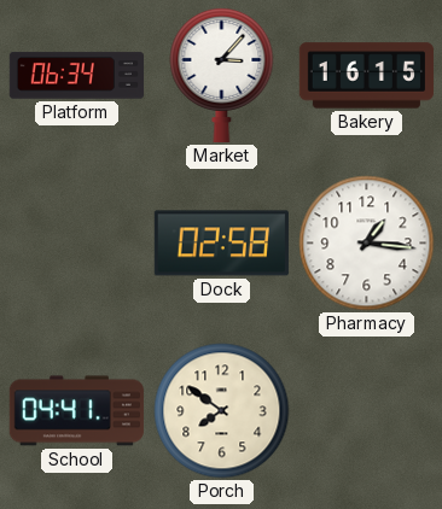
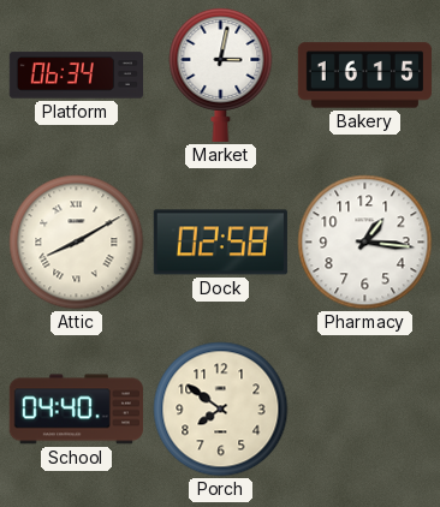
Market: 3:07 -> 3:02 (221, 74)
Attic: none -> 8:10 (77, 243)
School: 04:41 -> 04:40 (76, 410)
